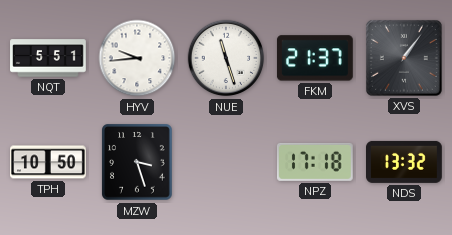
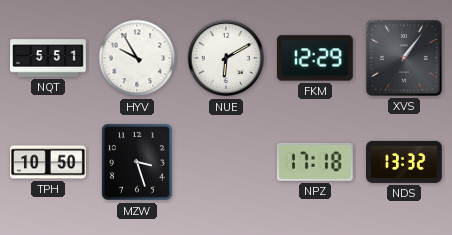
HYV: 9:44 -> 9:55 (137, 58)
NUE: 11:27 -> 6:10 (226, 58)
FKM: 21:37 -> 12:29 (315, 58)
